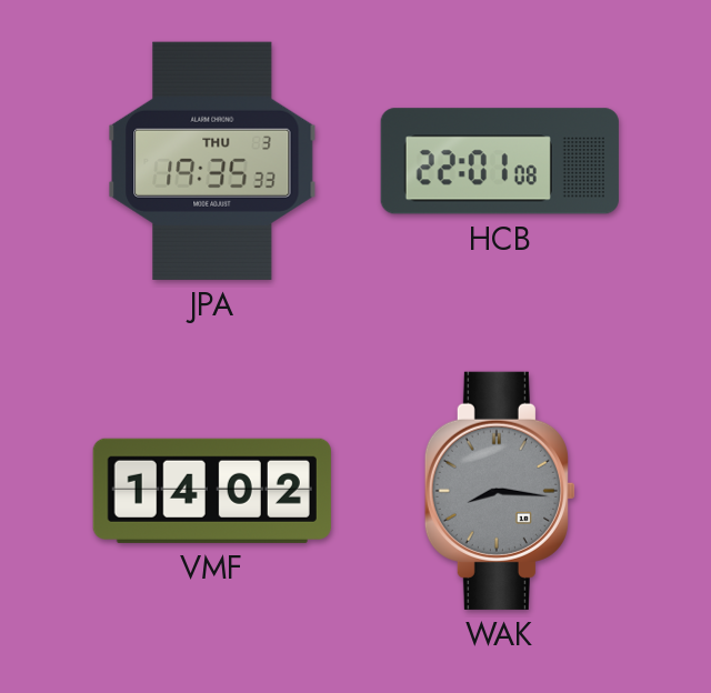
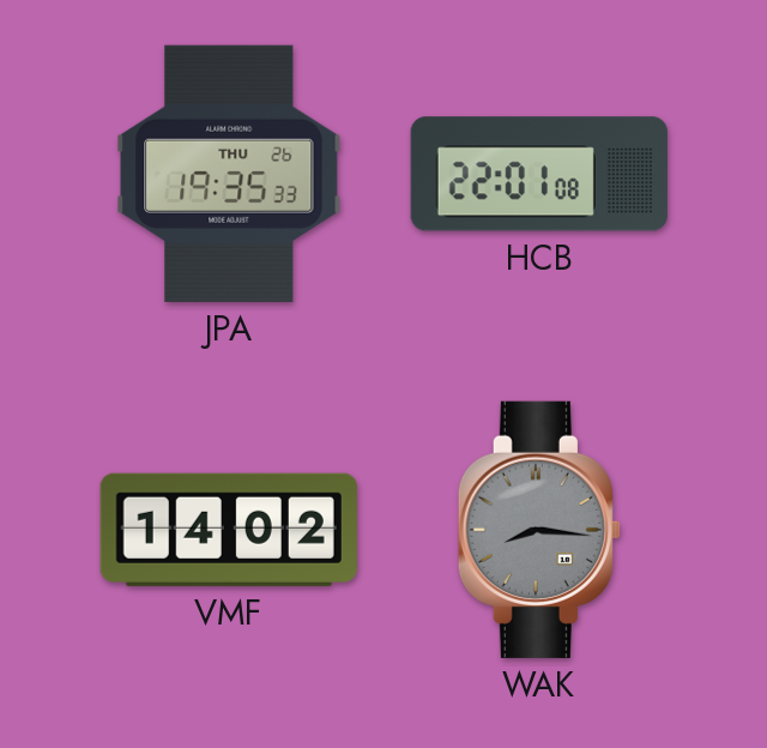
JPA date: THU 3 -> THU 26 (229, 174)
